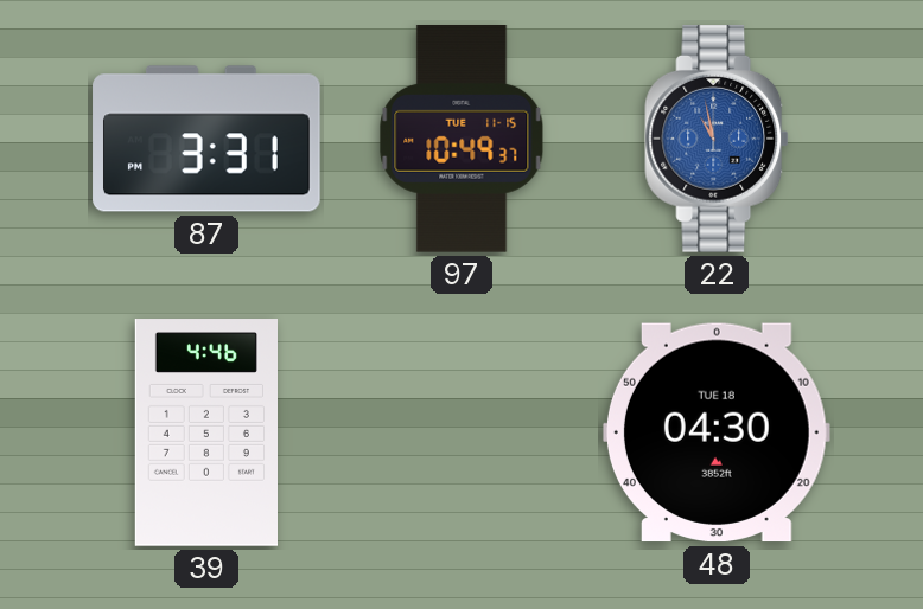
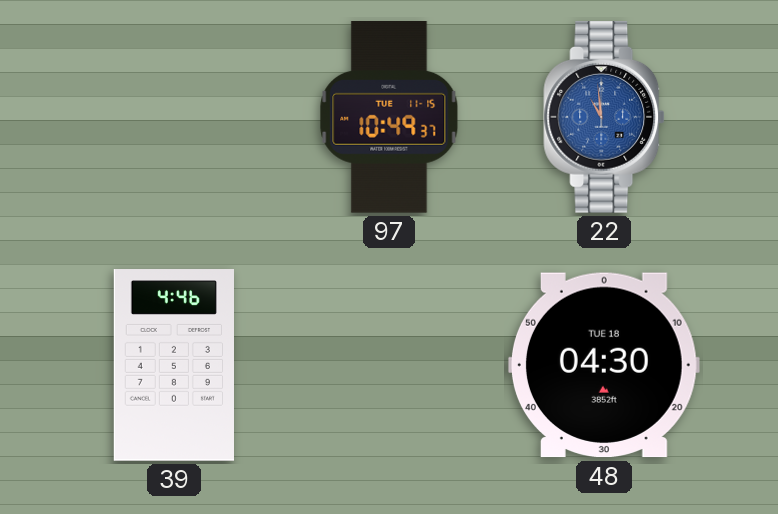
87: 3:31 -> none (206, 139)
22: 10:58 -> 10:59 (604, 118)
